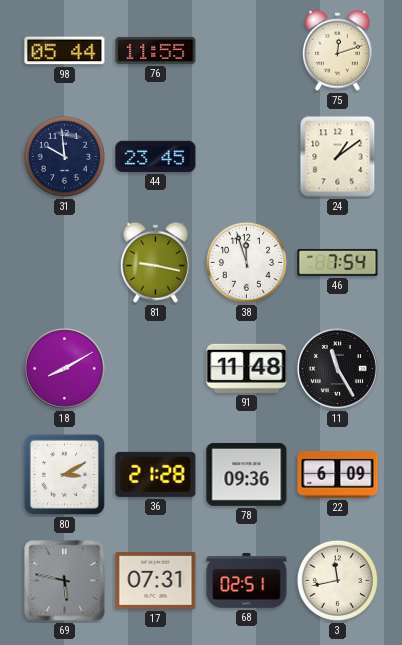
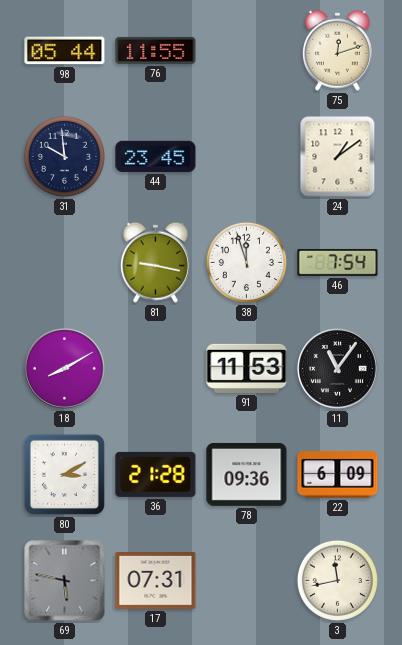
91: 11:48 -> 11:53 (247, 368)
11: 11:25 -> 11:06 (337, 368)
68: 02:51 -> none (247, 581)
